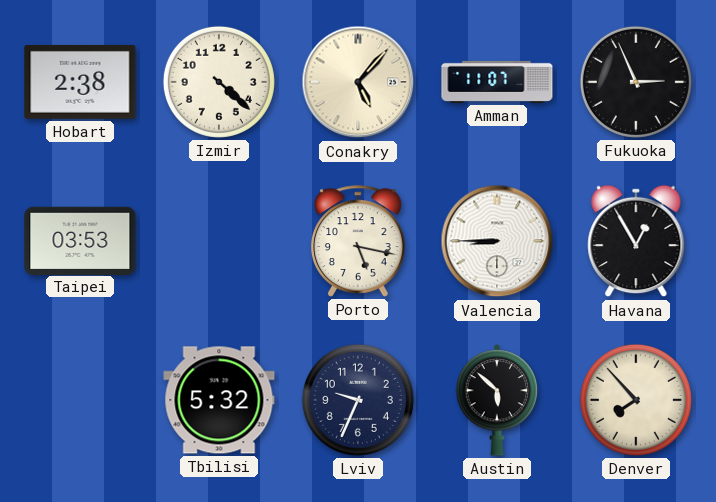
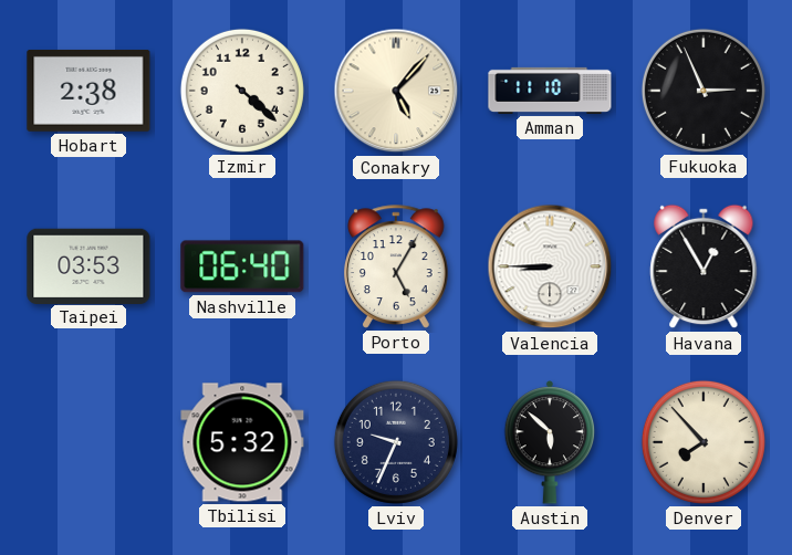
Amman: 11:07 -> 11:10 (550, 91)
Nashville: none -> 06:40 (242, 266)
Porto: 5:17 -> 5:05 (396, 266)
